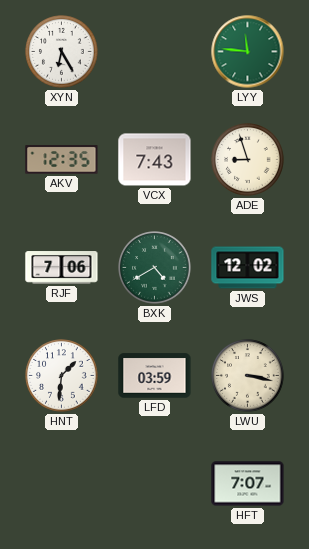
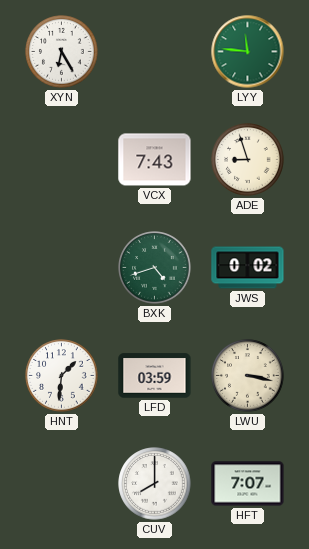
AKV: 12:35 -> none (62, 160)
RJF: 7:06 -> none (62, 268)
BXK: 4:40 -> 4:42 (155, 268)
JWS: 12:02 -> 0:02 (248, 268)
CUV: none -> 8:00 (155, 484)
